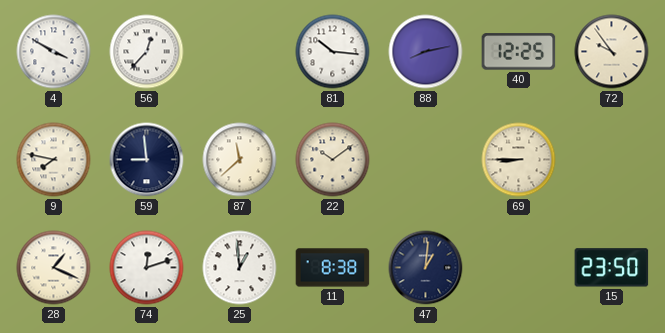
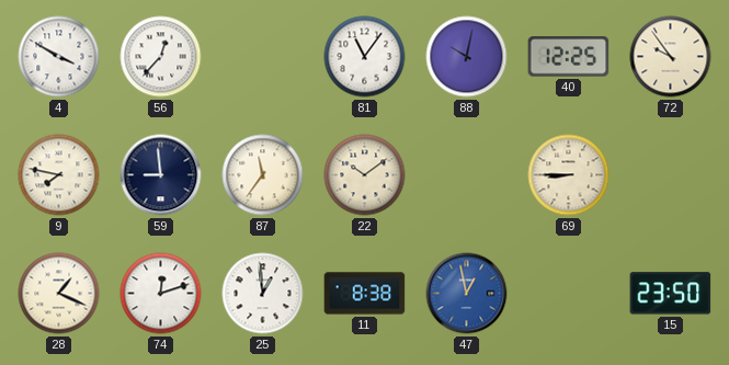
81: 10:16 -> 11:06 (365, 57)
88: 8:13 -> 10:02 (467, 57)
87: 11:38 -> 11:36 (263, 175)
47: 1:01 -> 12:58 (467, 294)
47 dial: navy -> blue (467, 294)
